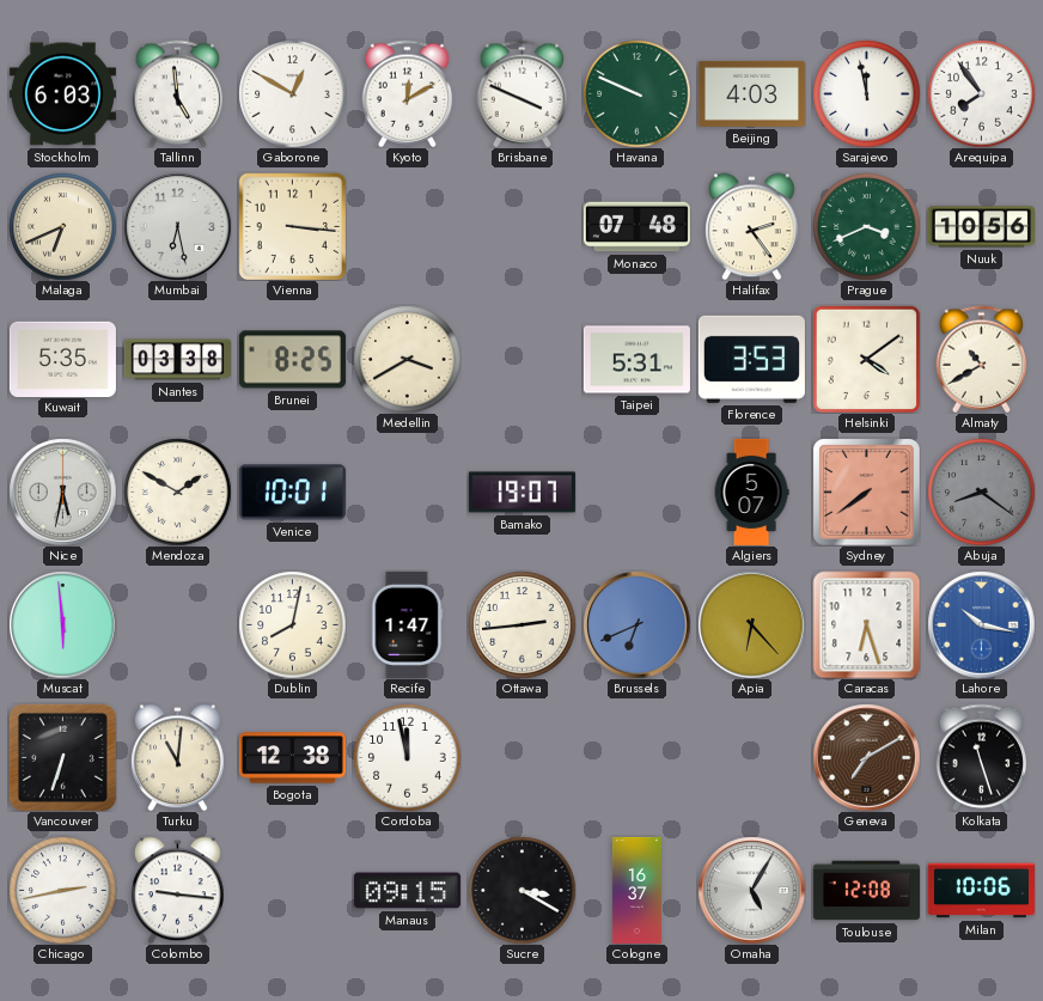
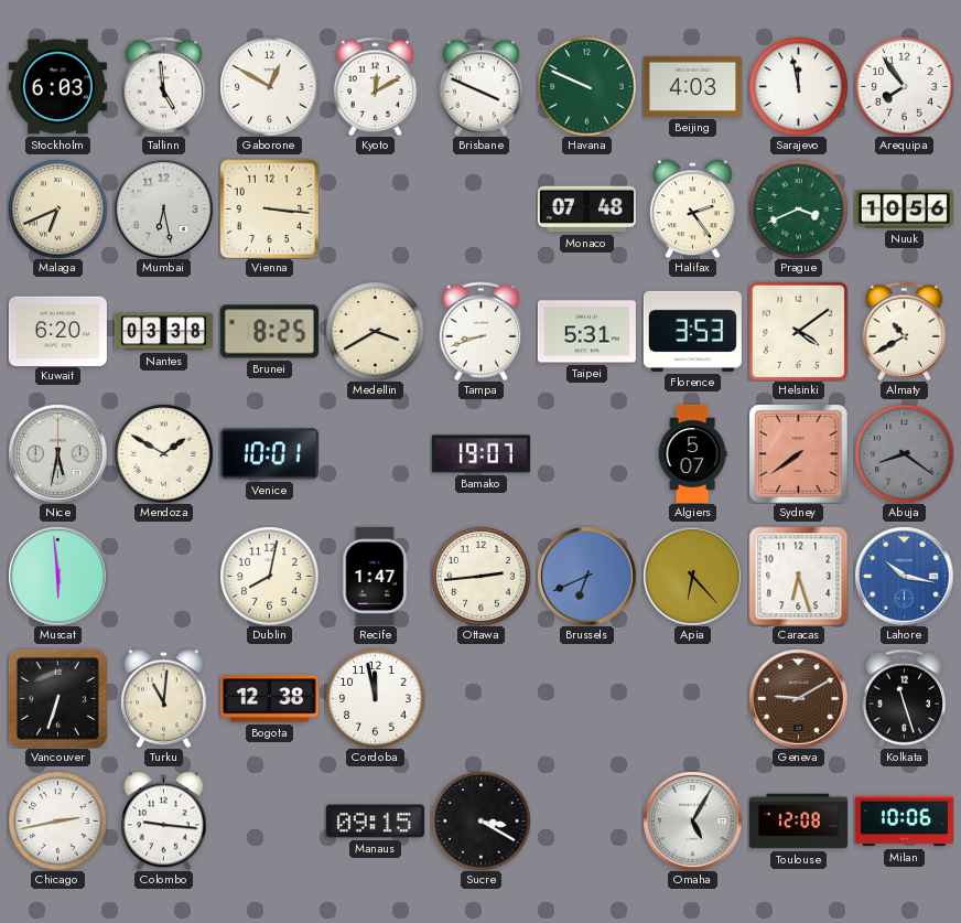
Kuwait: 5:35 -> 6:20 (57, 331)
Tampa: none -> 8:42 (482, 331)
Geneva: 7:10 -> 9:10 (798, 698)
Cologne: 16:37 -> none (636, 890)
